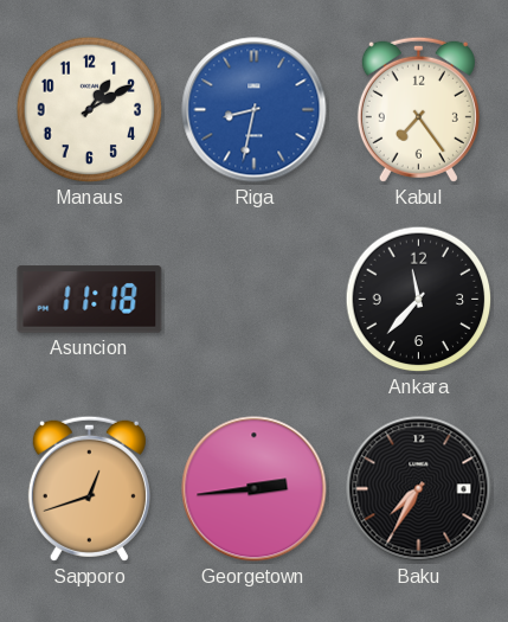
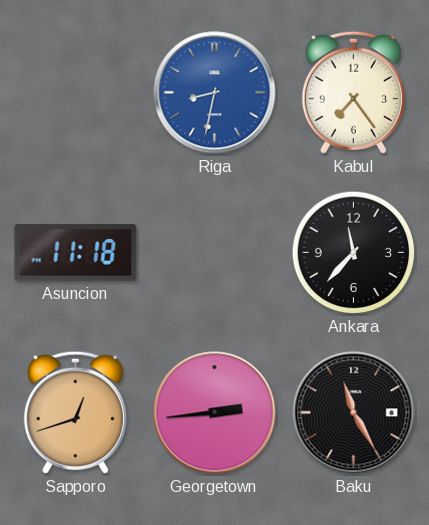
Manaus: 1:10 -> none (90, 110)
Baku: 7:35 -> 11:25 (354, 413)
